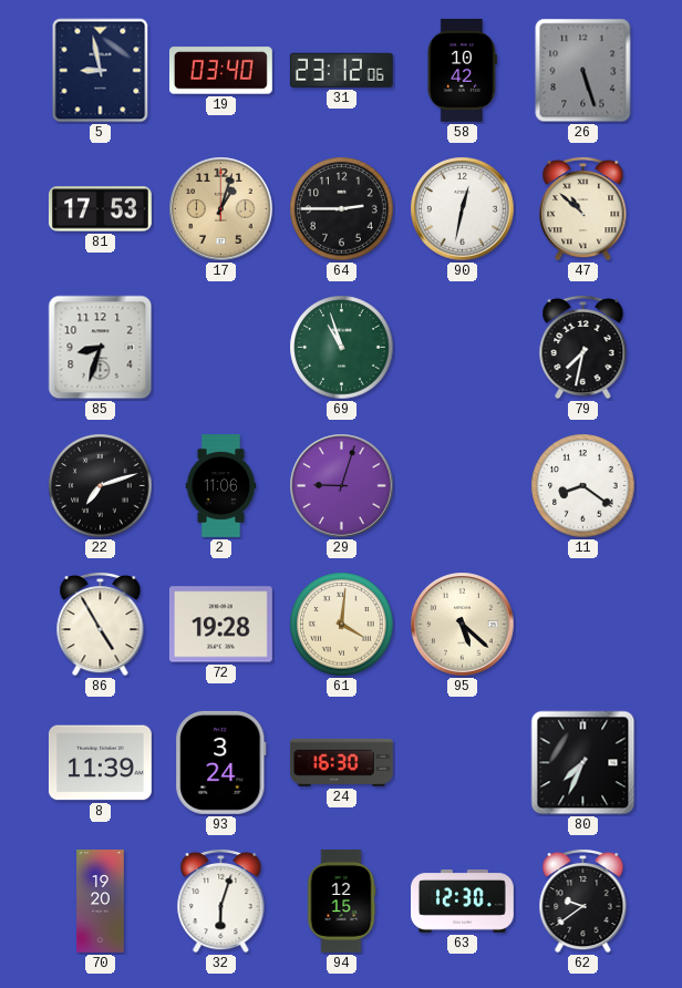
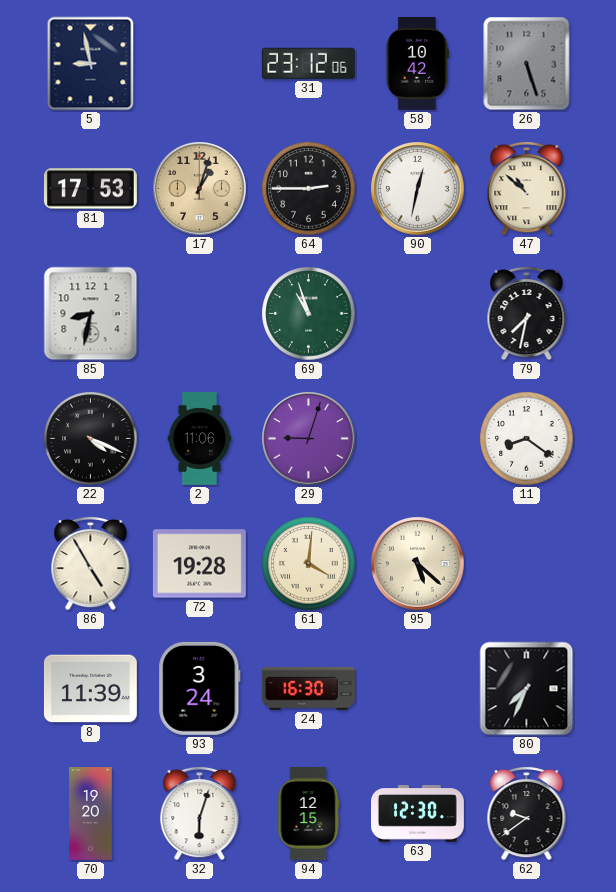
19: 03:40 -> none (220, 71)
85: 8:33 -> 8:32 (91, 314)
22: 7:12 -> 4:19 (91, 439)
